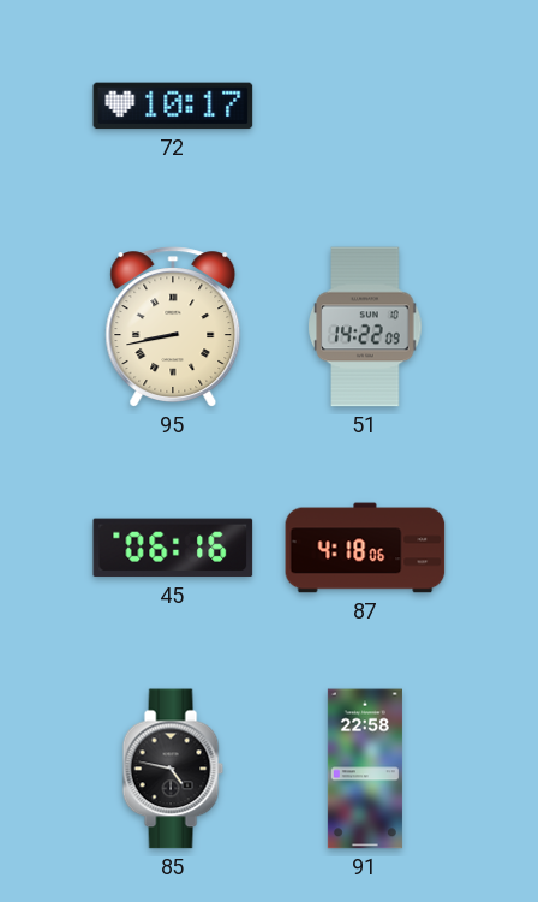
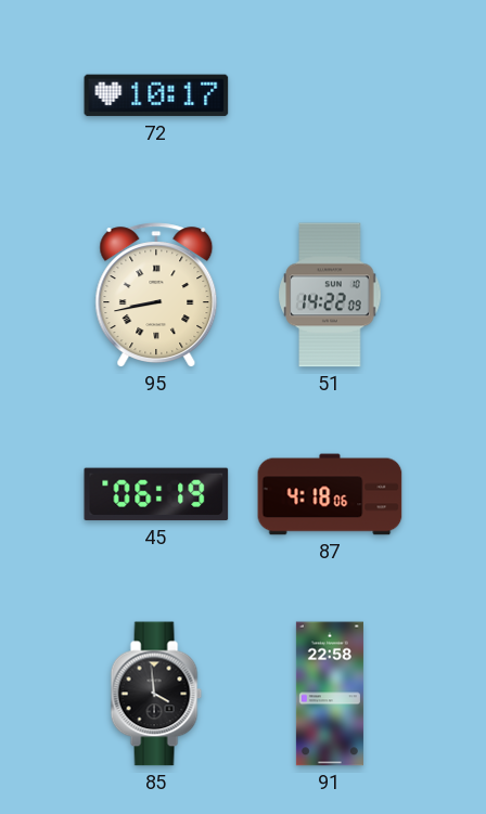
45: 06:16 -> 06:19 (156, 494)
85: 4:47 -> 3:59 (156, 694)
